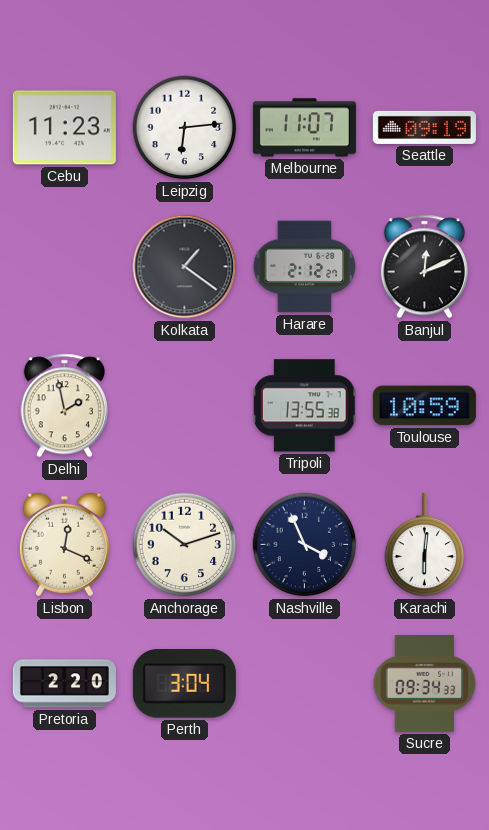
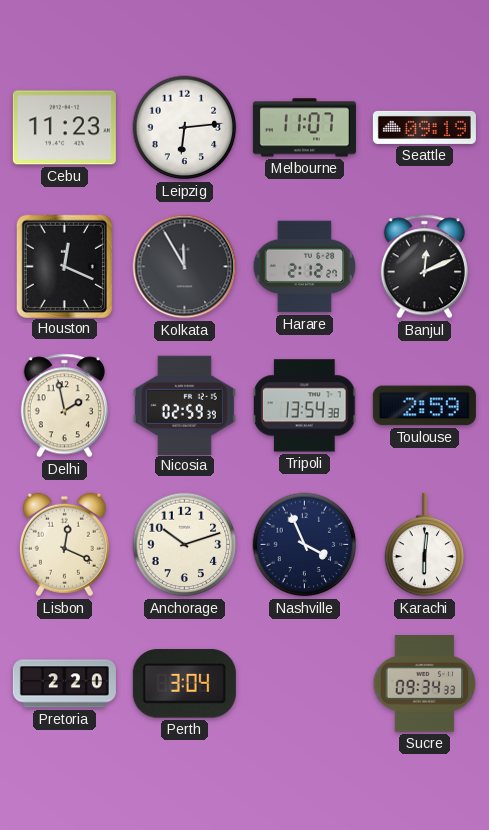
Houston: none -> 12:19 (64, 266)
Kolkata: 1:21 -> 11:55 (185, 267)
Nicosia: none -> 02:59 (184, 405)
Tripoli: 13:55 -> 13:54 (304, 406)
Toulouse: 10:59 -> 2:59 (424, 406)
